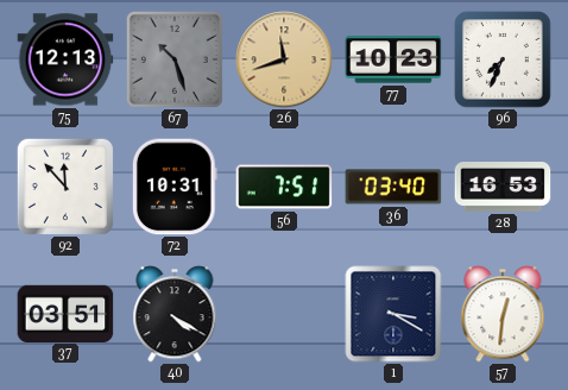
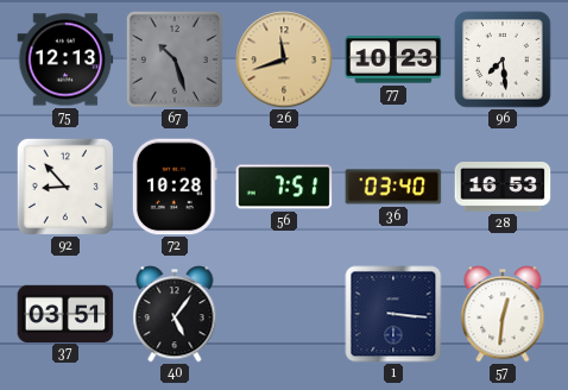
96: 7:34 -> 7:29 (503, 59)
92: 11:53 -> 8:53 (65, 187)
72: 10:31 -> 10:28 (175, 187)
40: 4:20 -> 5:06 (175, 314)
1: 3:20 -> 3:16 (393, 314)
